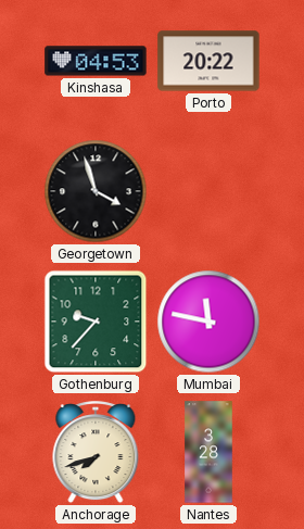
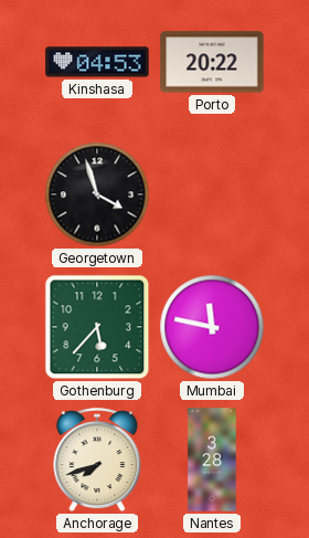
Gothenburg: 9:37 -> 5:37 (97, 327)
